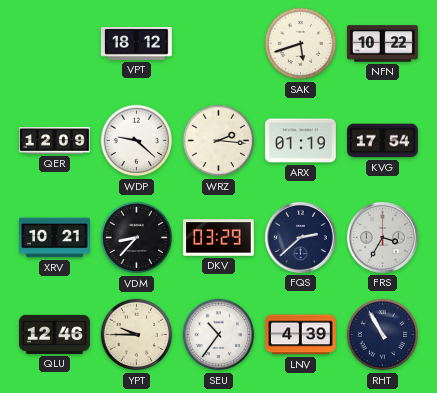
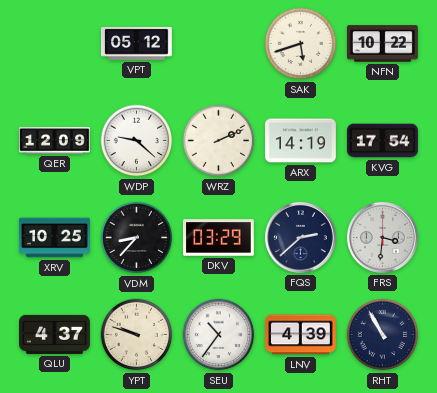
VPT: 18:12 -> 05:12 (136, 43)
WRZ: 2:16 -> 2:11 (219, 141)
ARX: 01:19 -> 14:19 (301, 141)
XRV: 10:21 -> 10:25 (55, 238)
FRS: 3:35 -> 3:31 (382, 237)
QLU: 12:46 -> 4:37 (55, 334)
YPT: 9:45 -> 9:48 (137, 335)
